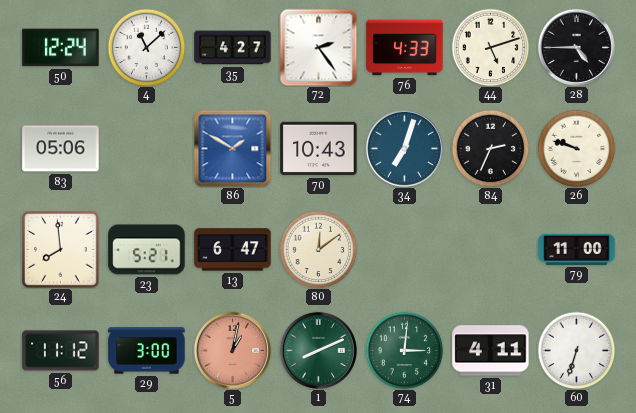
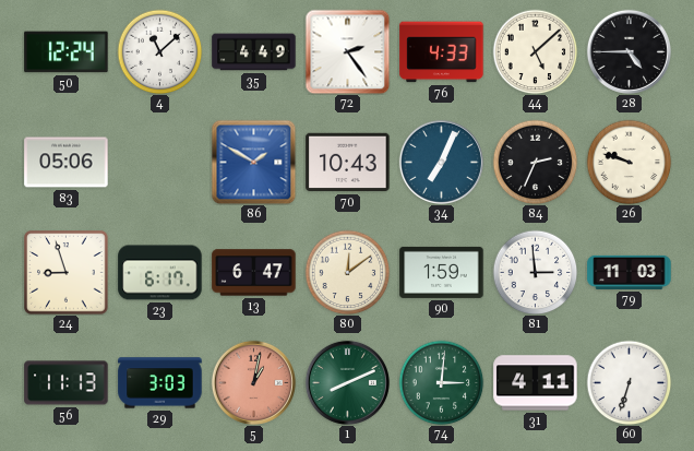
35: 4:27 -> 4:49 (254, 52)
44: 5:12 -> 5:08 (535, 51)
34: 7:03 -> 7:04 (441, 162)
24: 7:59 -> 8:57 (67, 273)
23: 5:21 -> 6:17 (160, 273)
90: none -> 1:59 (442, 272)
81: none -> 2:59 (535, 272)
79: 11:00 -> 11:03 (630, 272)
56: 11:12 -> 11:13 (67, 383)
29: 3:00 -> 3:03 (160, 383)
